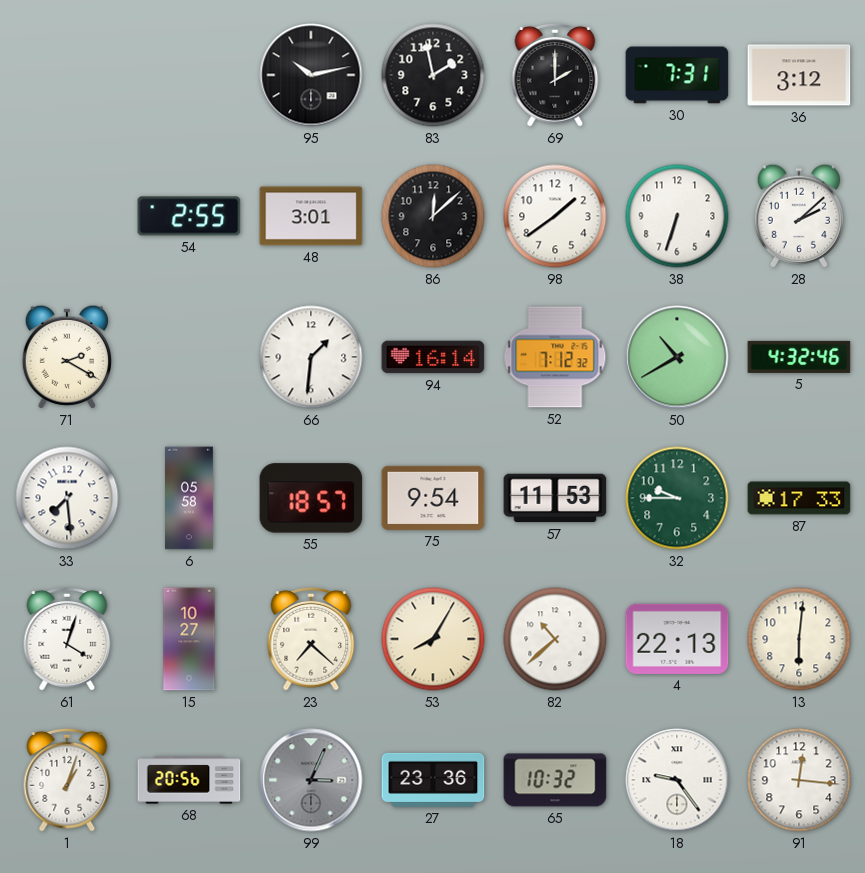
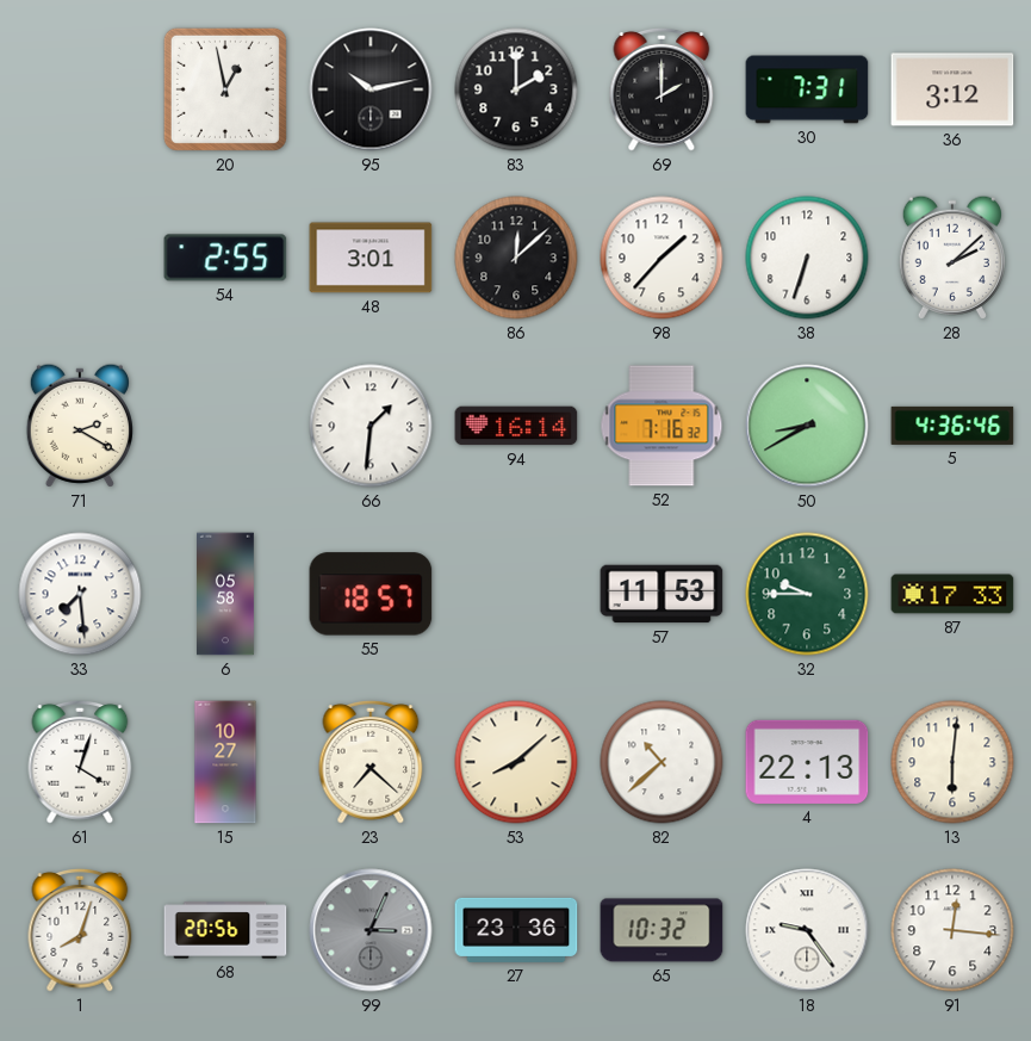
20: none -> 12:58 (225, 89)
83: 1:58 -> 2:00 (516, 89)
98: 1:39 -> 1:37 (662, 258)
52: 7:12 -> 7:16 (662, 426)
50: 10:40 -> 8:40 (807, 426)
5: 4:32 -> 4:36 (952, 426)
75: 9:54 -> none (433, 498)
53: 8:05 -> 8:08 (516, 762)
1: 1:03 -> 8:03 (80, 930)
